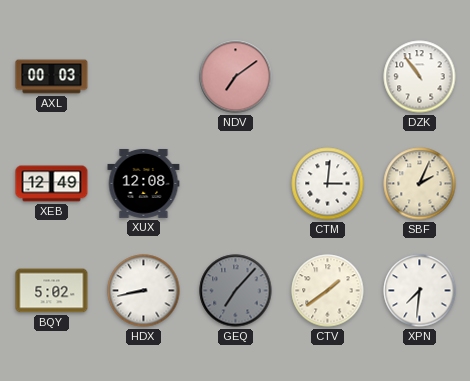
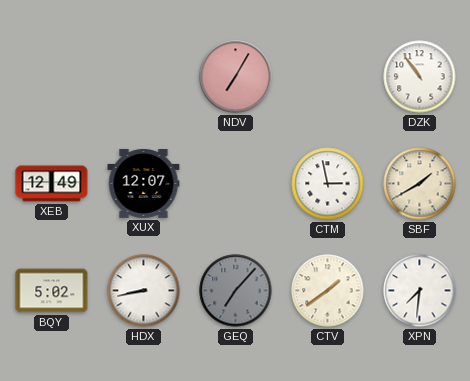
AXL: 00:03 -> none (52, 77)
NDV: 7:09 -> 7:05 (236, 77)
XUX: 12:08 -> 12:07 (144, 183)
CTM: 3:01 -> 2:58 (328, 184)
SBF: 2:04 -> 1:40 (420, 184)
